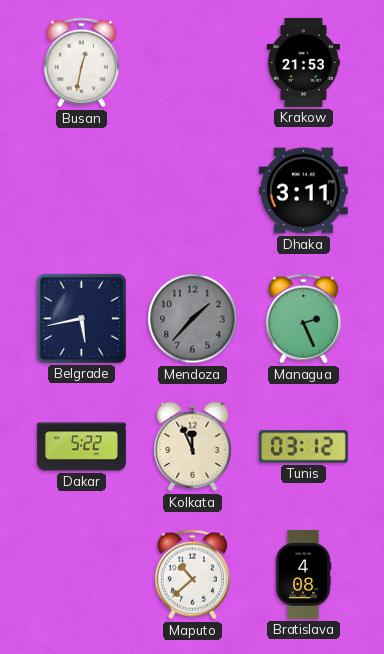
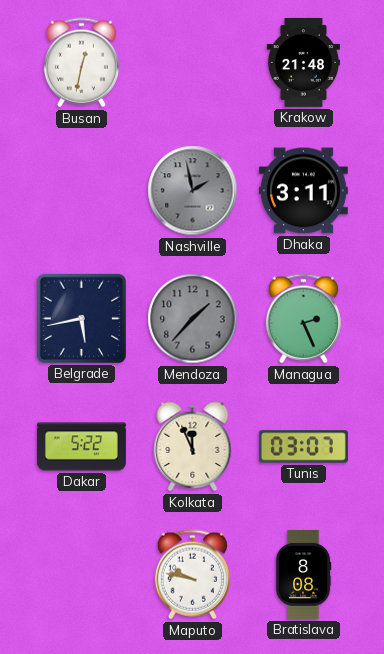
Krakow: 21:53 -> 21:48 (303, 62)
Nashville: none -> 1:58 (193, 191)
Tunis: 03:12 -> 03:07 (303, 447)
Maputo: 10:38 -> 9:47 (192, 575)
Bratislava: 4:08 -> 8:08 (303, 574)
